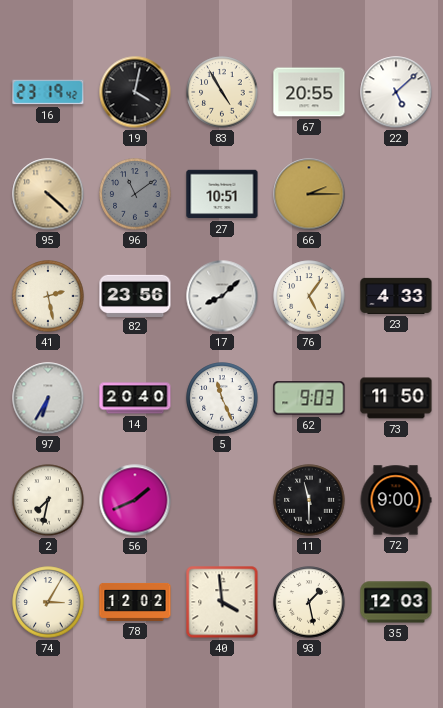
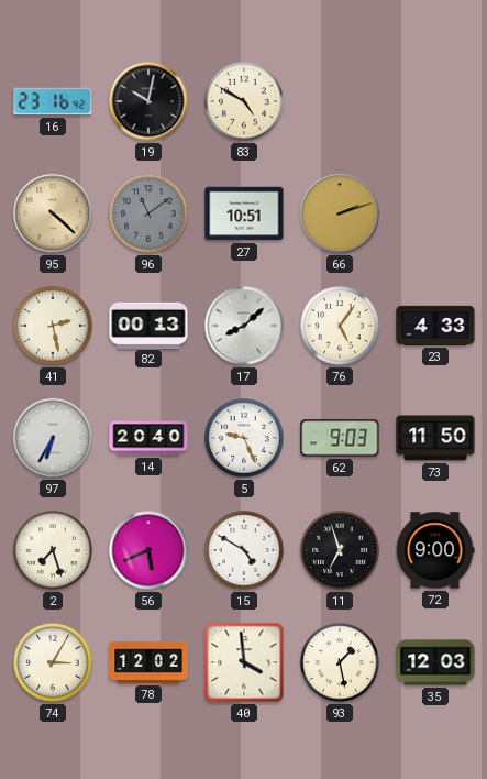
16: 23:19 -> 23:16 (53, 101)
19: 4:02 -> 10:02 (148, 101)
83: 4:55 -> 4:50 (244, 101)
67: 20:55 -> none (309, 92)
22: 5:08 -> none (396, 92)
66: 2:15 -> 2:12 (340, 213)
82: 23:56 -> 00:13 (148, 325)
5: 11:26 -> 9:26 (244, 438)
2: 7:32 -> 7:27 (53, 550)
56: 1:41 -> 5:41 (148, 550)
15: none -> 4:50 (244, 550)
11: 11:30 -> 6:57 (340, 550)
